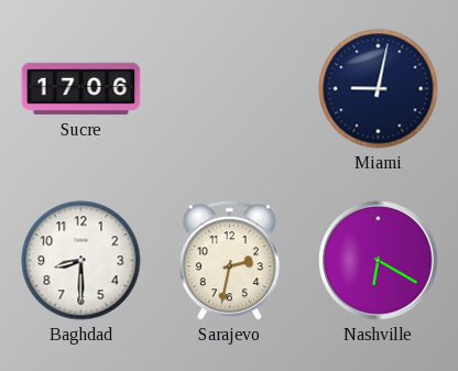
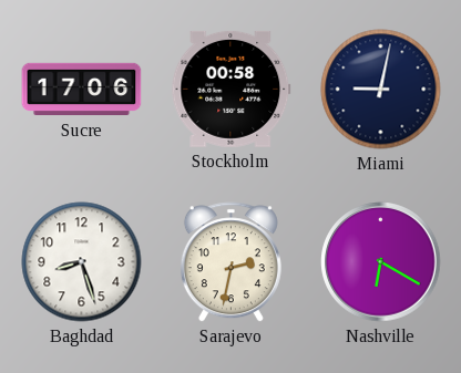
Stockholm: none -> 00:58 (232, 89)
Baghdad: 8:30 -> 8:27 (82, 262)
